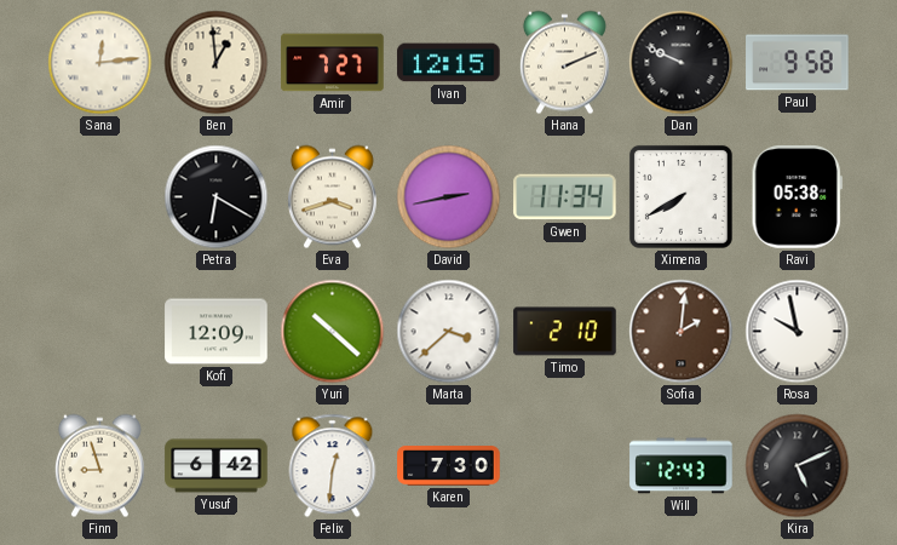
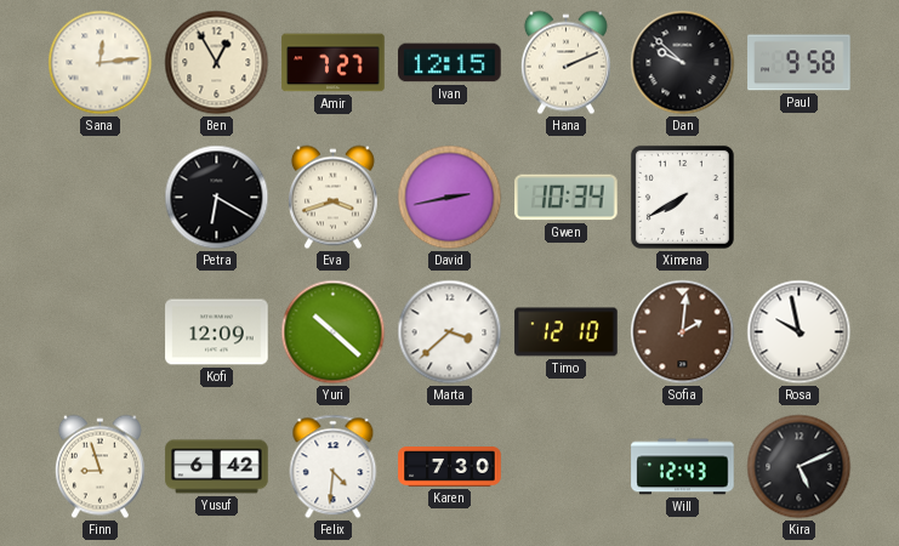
Ben: 12:59 -> 12:55 (217, 63)
Dan: 9:49 -> 9:52 (683, 63)
Gwen: 11:34 -> 10:34 (567, 198)
Ravi: 05:38 -> none (797, 197)
Timo: 2:10 -> 12:10 (567, 332)
Felix: 12:31 -> 4:31 (334, 467)
